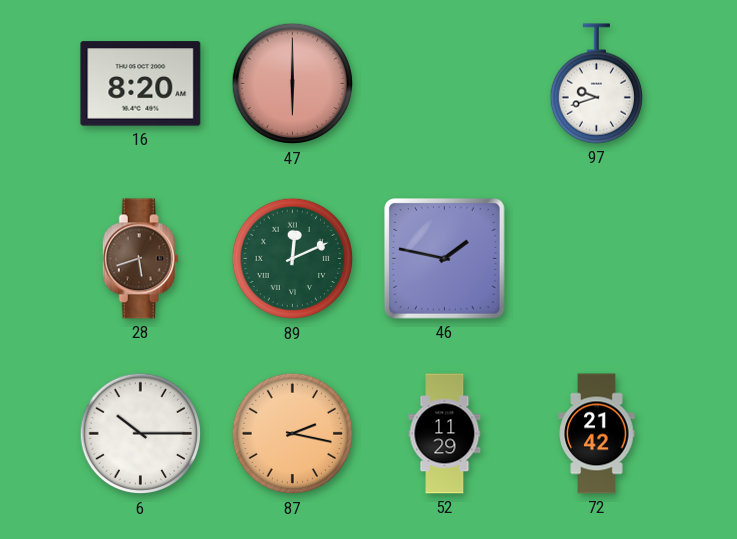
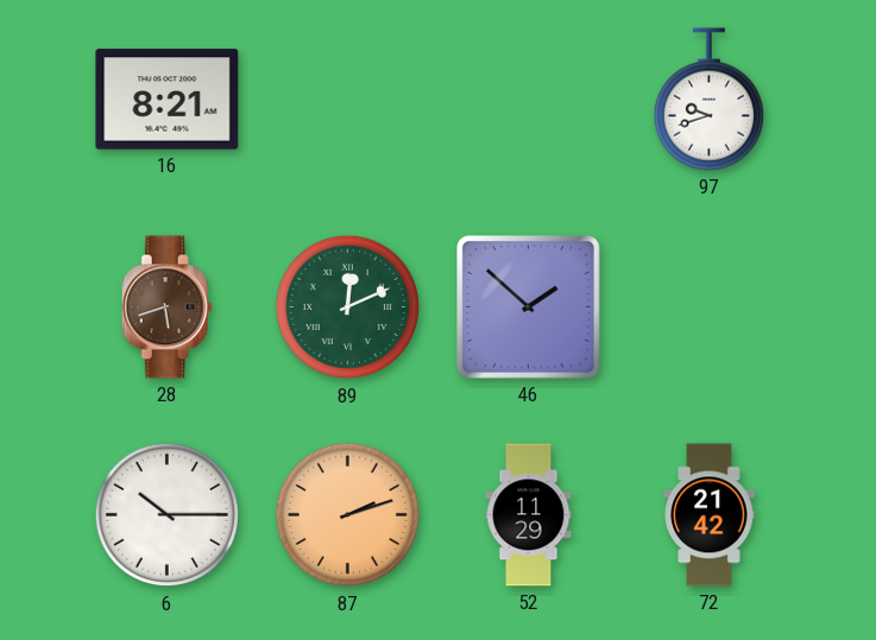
16: 8:20 -> 8:21 (168, 100)
47: 6:00 -> none (293, 84)
46: 1:47 -> 1:52 (529, 308)
87: 2:17 -> 2:12 (348, 515)
